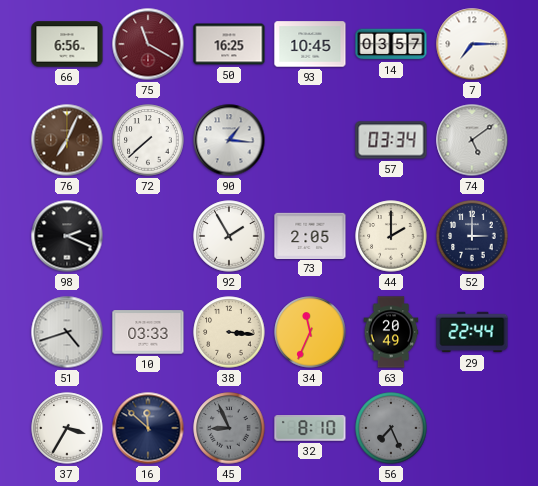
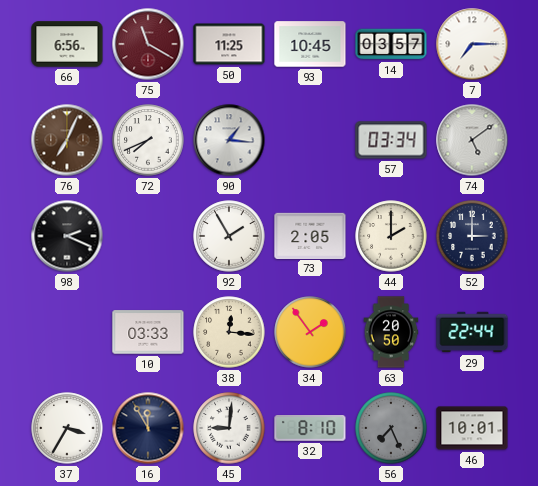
50: 16:25 -> 11:25 (229, 44)
72: 7:38 -> 7:41 (148, 140)
51: 4:42 -> none (67, 332)
38: 3:16 -> 12:16 (229, 332)
34: 11:34 -> 1:54 (310, 332)
63: 20:49 -> 20:50 (391, 332)
16: 11:52 -> 11:55 (148, 428)
45: 8:56 -> 9:01 (229, 428)
45 dial: grey -> white (229, 428)
46: none -> 10:01 (472, 428)
